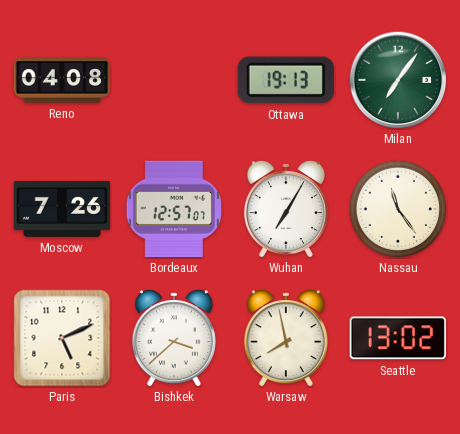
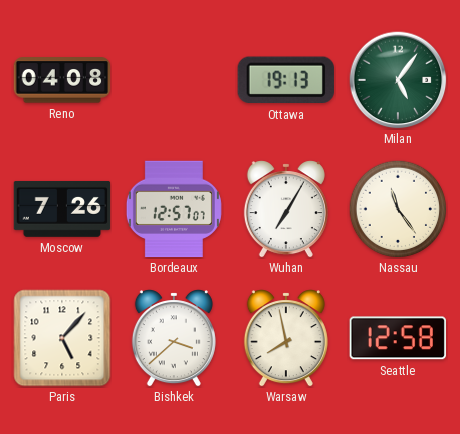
Milan: 7:06 -> 5:06 (398, 80)
Paris: 5:11 -> 5:07 (62, 338)
Seattle: 13:02 -> 12:58 (398, 338)
